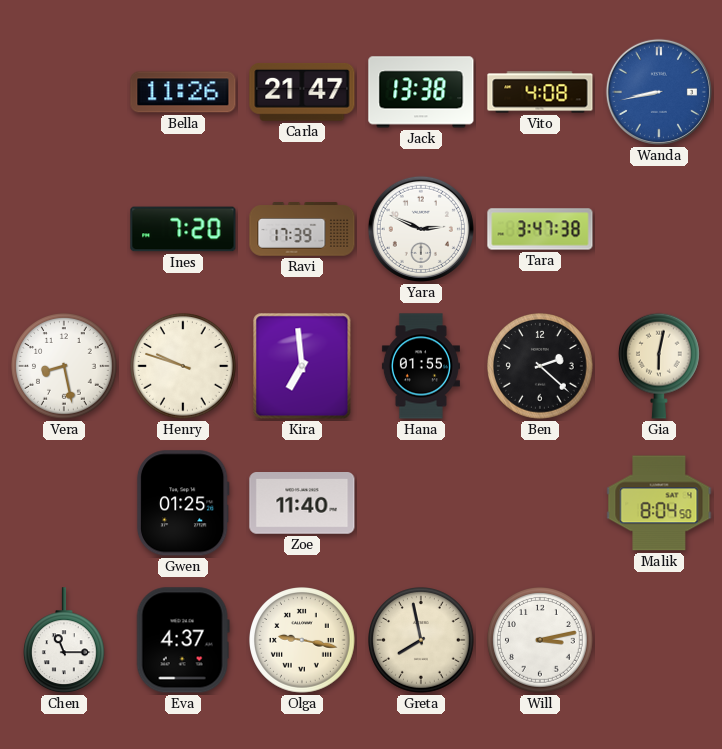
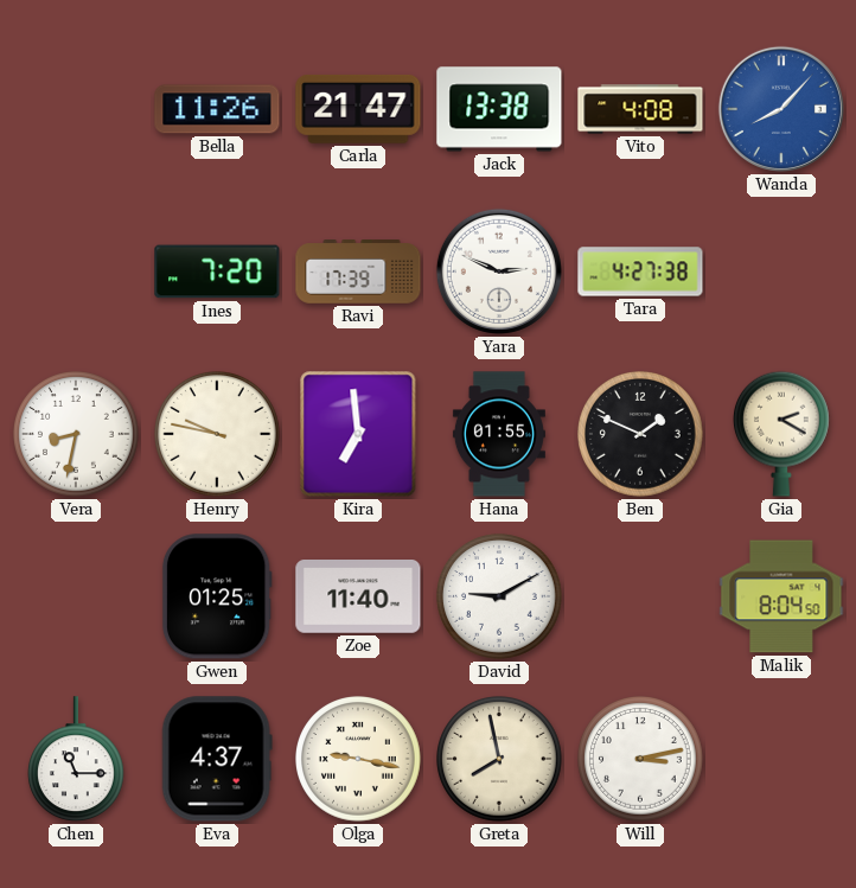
Wanda: 8:43 -> 8:07 (781, 109)
Tara: 3:47 -> 4:27 (640, 271)
Vera: 8:28 -> 8:32 (76, 434)
Henry: 9:48 -> 9:47 (217, 434)
Ben: 2:22 -> 1:49 (640, 434)
Gia: 6:02 -> 2:20 (782, 434)
David: none -> 9:10 (499, 596)
